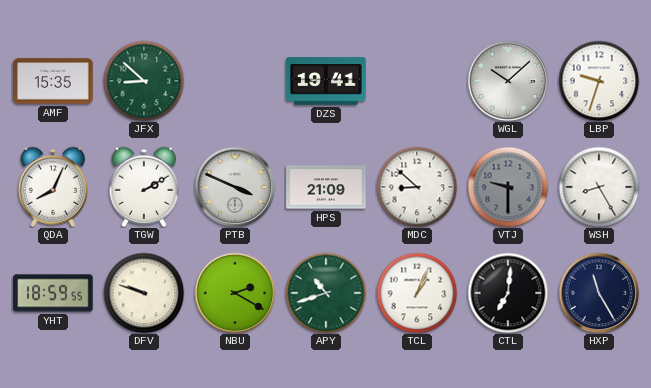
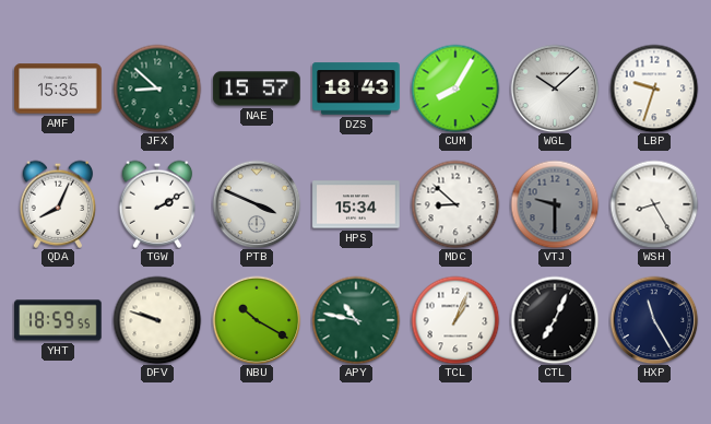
NAE: none -> 15:57 (257, 89)
DZS: 19:41 -> 18:43 (356, 89)
CUM: none -> 8:05 (455, 89)
HPS: 21:09 -> 15:34 (356, 204)
NBU: 2:20 -> 10:20 (257, 320)
APY: 10:42 -> 10:47 (356, 320)
CTL: 7:01 -> 7:04 (555, 320)
